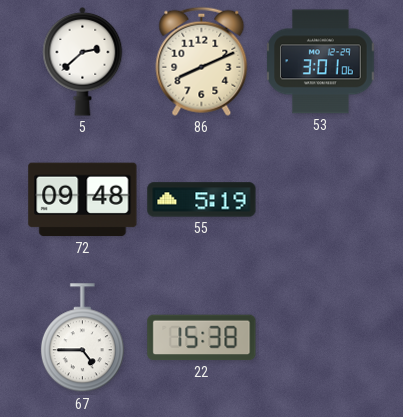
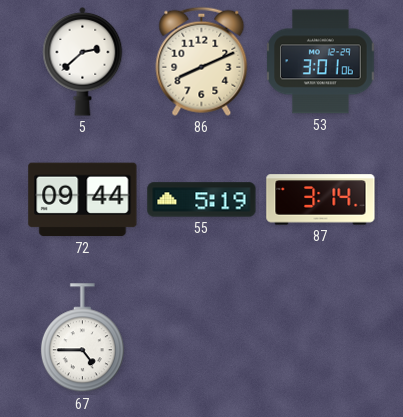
72: 09:48 -> 09:44 (83, 200)
87: none -> 3:14 (321, 200)
22: 15:38 -> none (202, 338)
